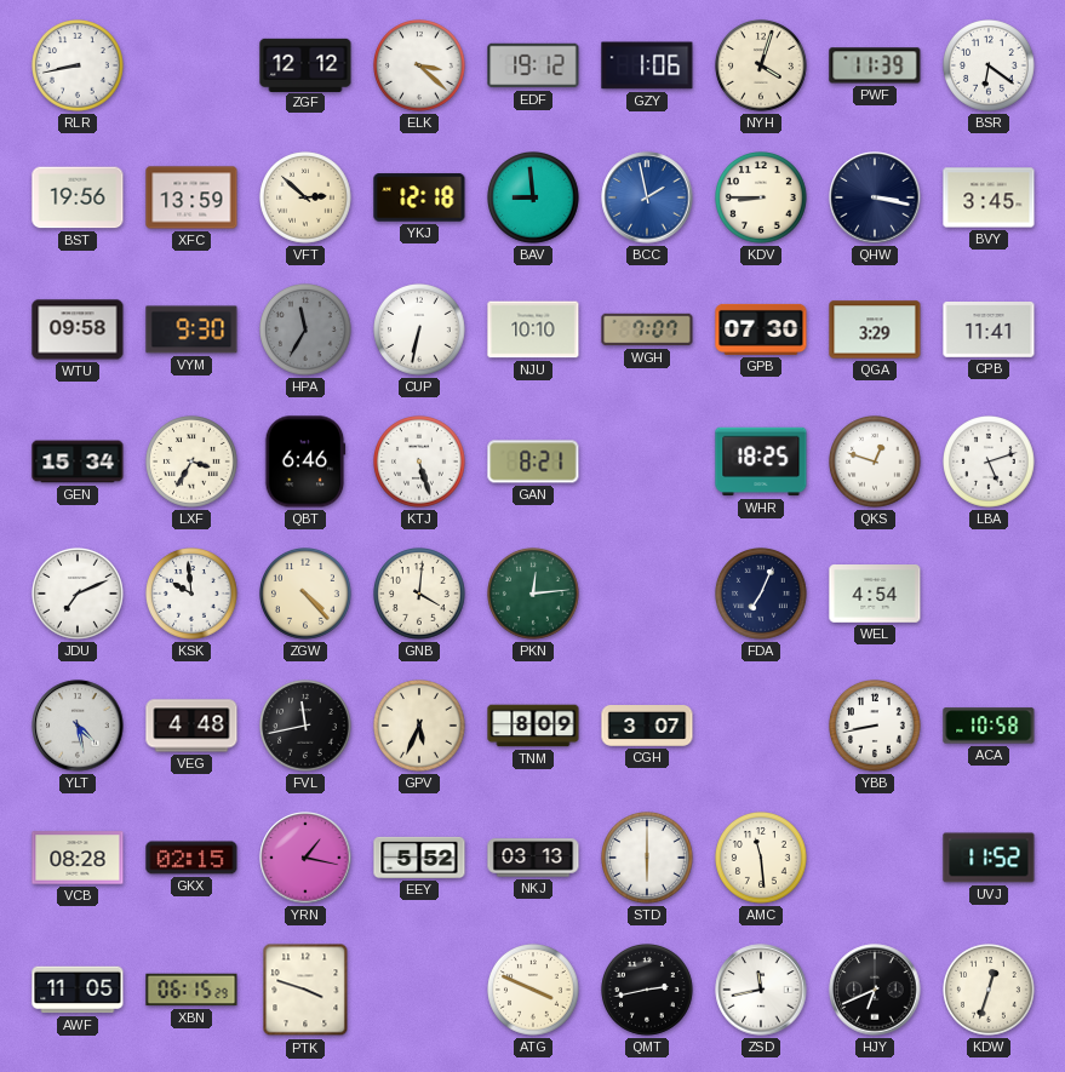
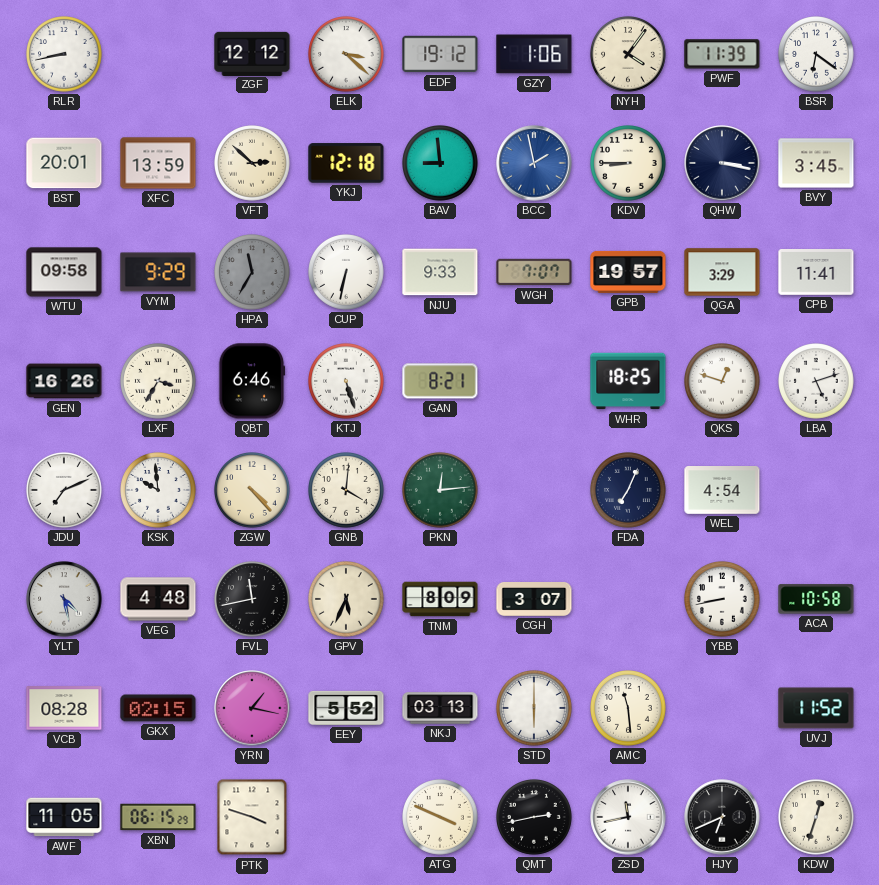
NYH: 4:03 -> 4:06 (629, 55)
BST: 19:56 -> 20:01 (64, 163)
VYM: 9:30 -> 9:29 (158, 272)
NJU: 10:10 -> 9:33 (440, 272)
GPB: 07:30 -> 19:57 (628, 272)
GEN: 15:34 -> 16:26 (64, 381)
